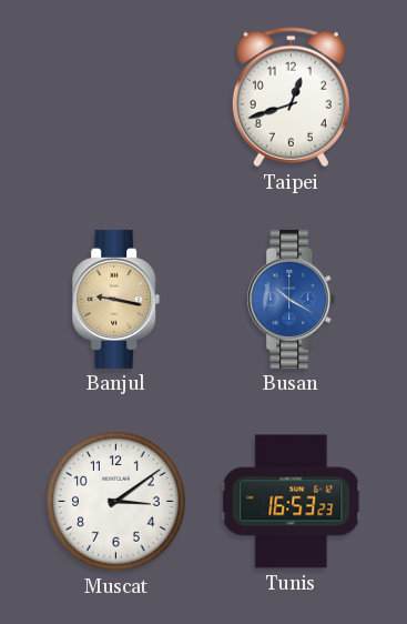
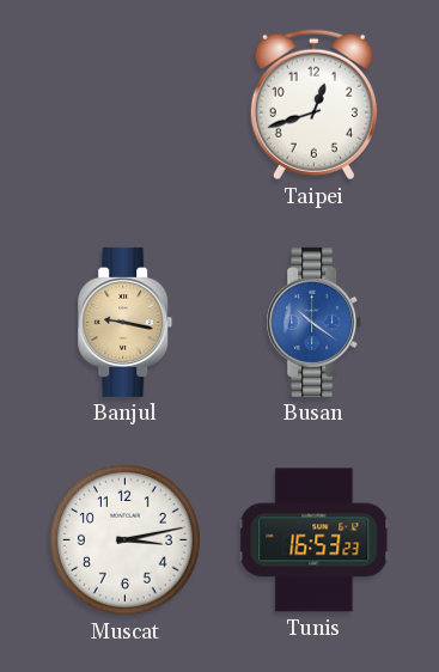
Busan: 10:20 -> 10:21 (315, 322)
Muscat: 3:09 -> 3:13 (126, 540)
